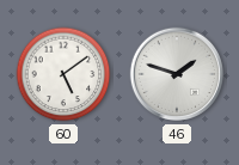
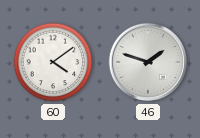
60: 5:09 -> 4:09 (53, 62)
